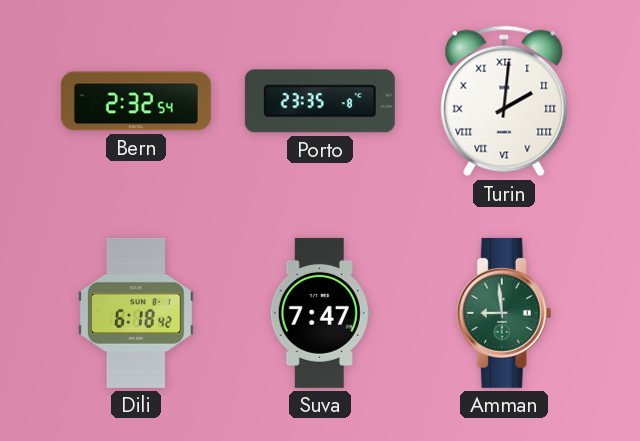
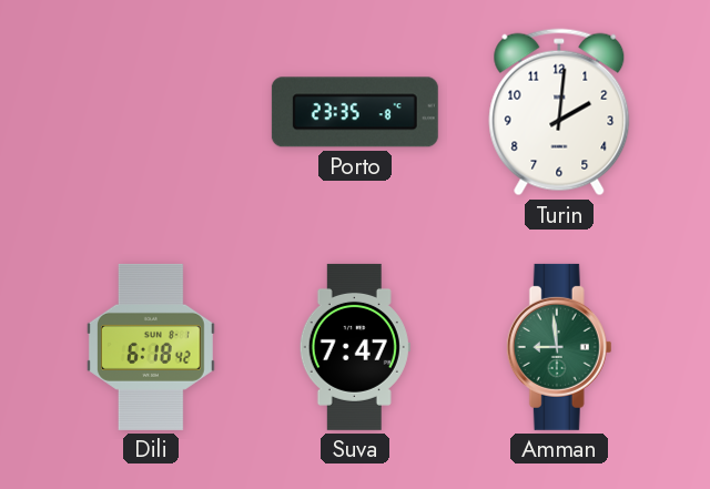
Bern: 2:32 -> none (136, 101)
Turin numerals: Roman -> Arabic (559, 112)
